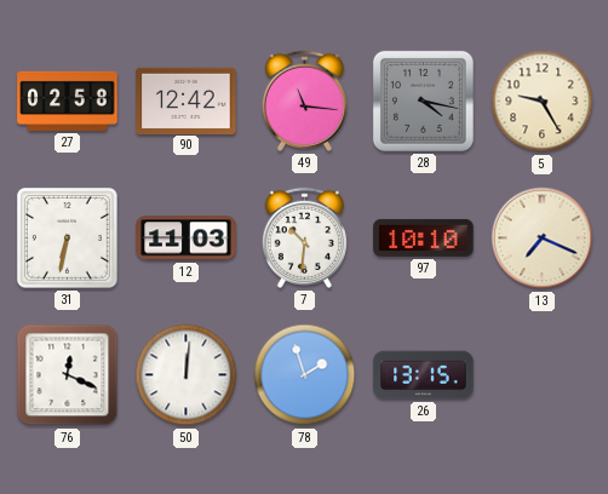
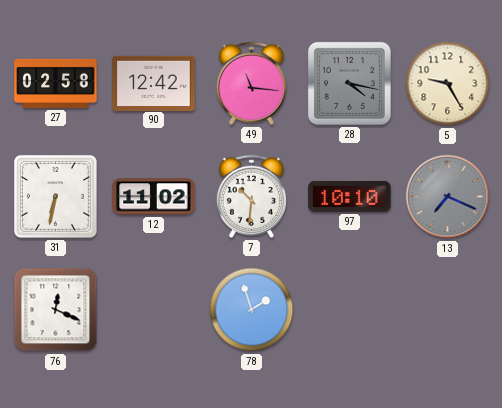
12: 11:03 -> 11:02 (154, 197)
13 dial: cream -> grey (448, 197)
50: 12:01 -> none (187, 375)
26: 13:15 -> none (424, 375)
